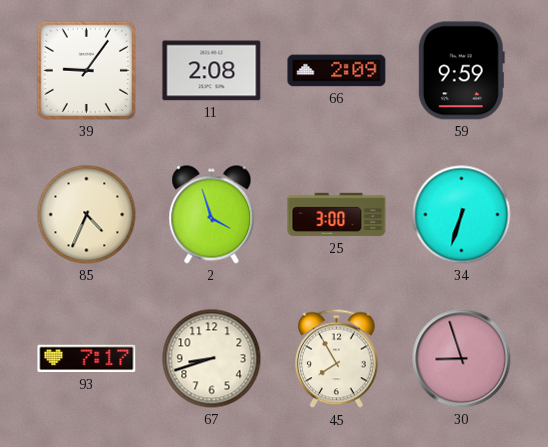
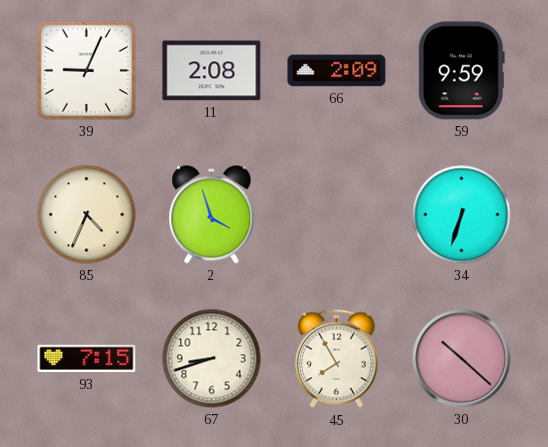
39: 9:06 -> 9:04 (86, 70)
25: 3:00 -> none (337, 215)
93: 7:17 -> 7:15 (87, 359)
30: 8:57 -> 10:22 (462, 359)
